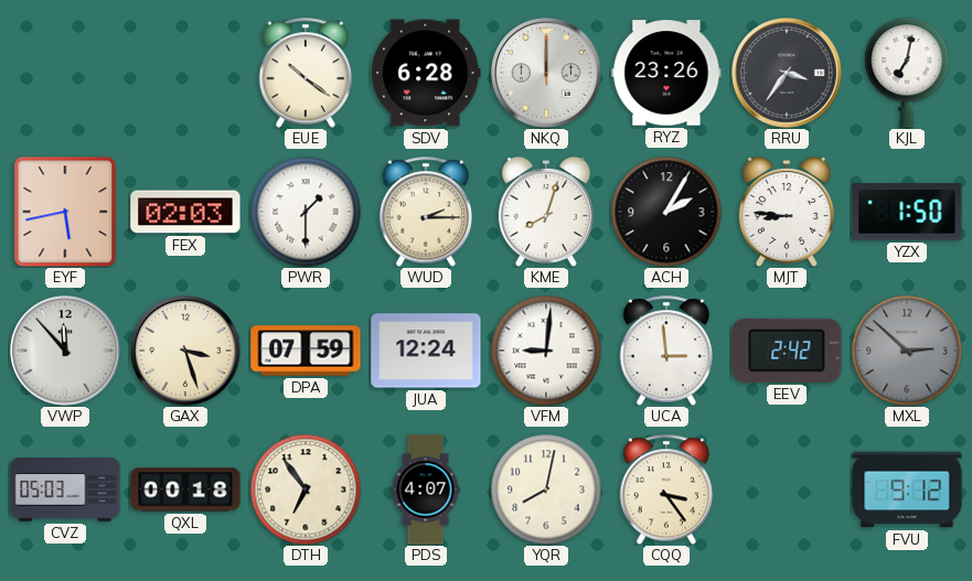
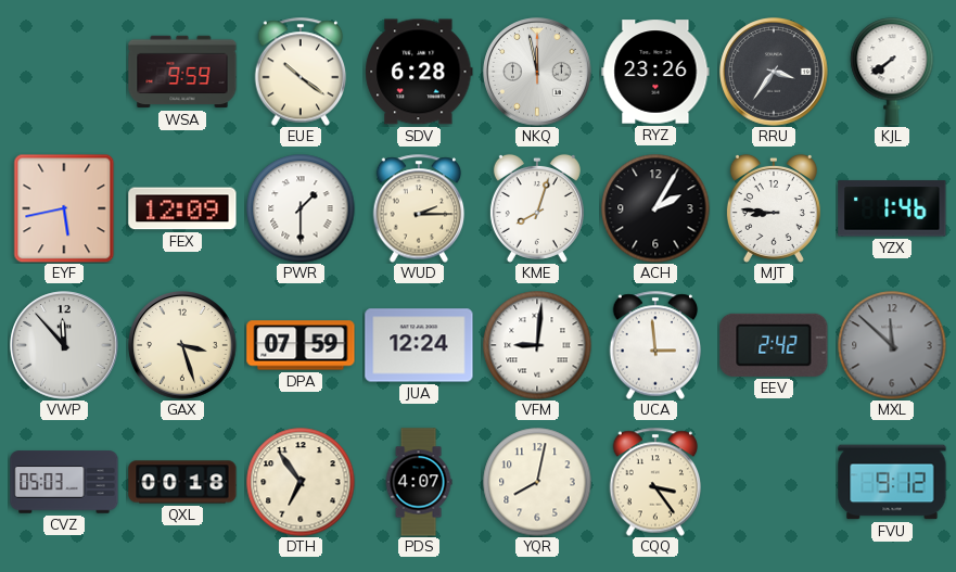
WSA: none -> 9:59 (182, 72)
NKQ: 12:00 -> 11:58 (537, 72)
KJL: 7:02 -> 7:39 (892, 72)
FEX: 02:03 -> 12:09 (182, 208)
YZX: 1:50 -> 1:46 (892, 208)
MXL: 2:52 -> 11:52 (892, 345)
